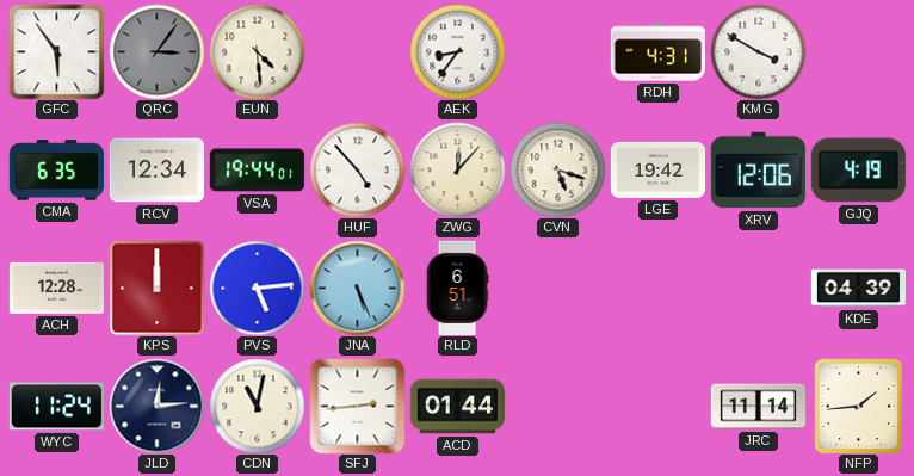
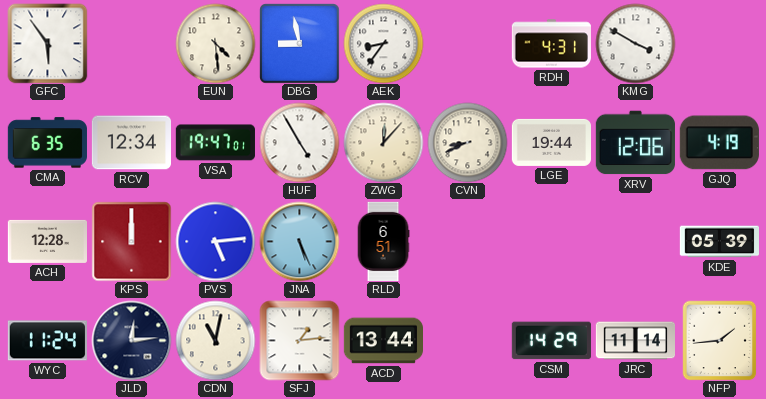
QRC: 3:06 -> none (156, 51)
DBG: none -> 8:58 (299, 43)
VSA: 19:44 -> 19:47 (215, 143)
HUF: 4:53 -> 4:55 (299, 142)
CVN: 5:18 -> 8:41 (467, 142)
LGE: 19:42 -> 19:44 (551, 142)
KDE: 04:39 -> 05:39 (719, 242)
SFJ: 2:44 -> 1:14 (299, 340)
ACD: 01:44 -> 13:44 (383, 341)
CSM: none -> 14:29 (551, 341)
